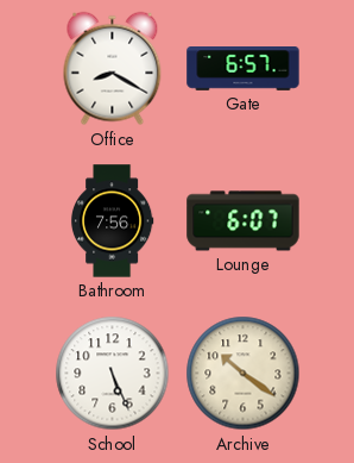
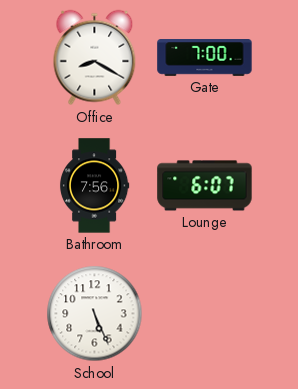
Gate: 6:57 -> 7:00 (205, 58)
Archive: 10:21 -> none (244, 374)
